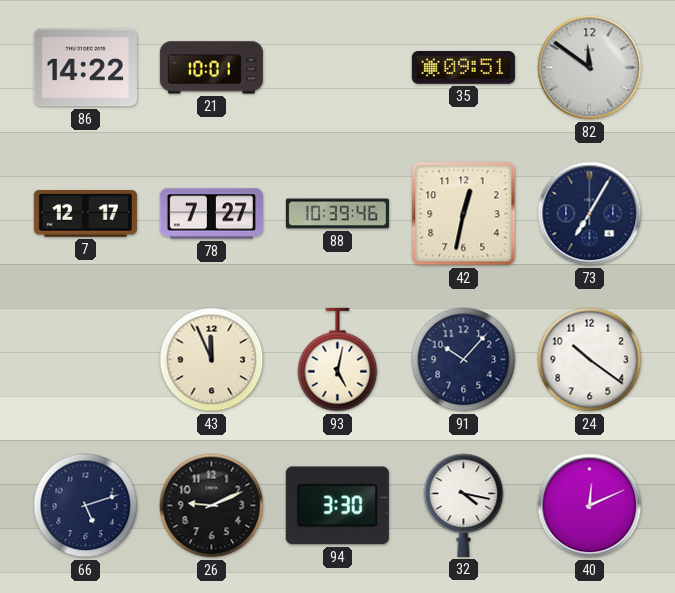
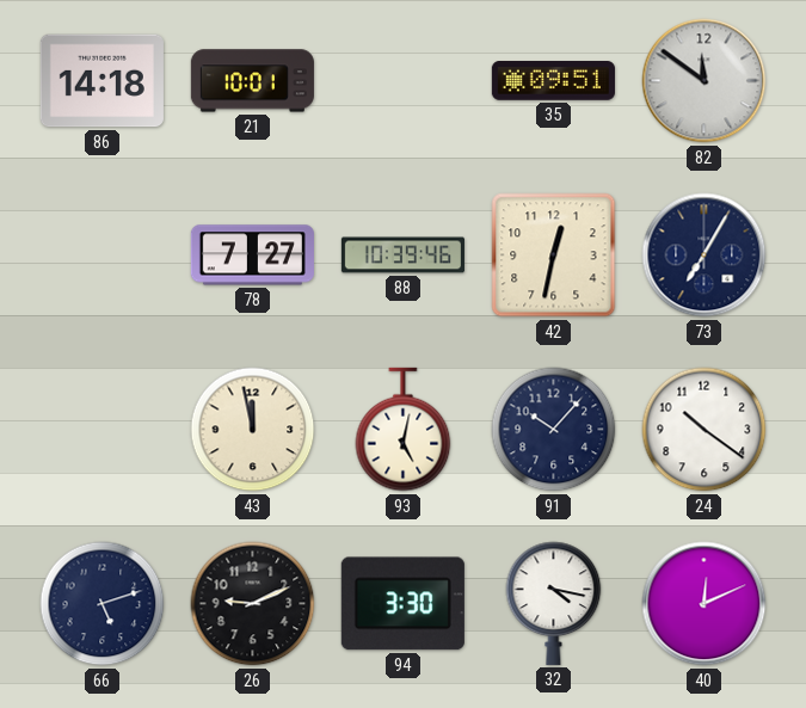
86: 14:22 -> 14:18 (101, 81)
7: 12:17 -> none (85, 213)
43: 11:56 -> 11:58 (253, 430)
